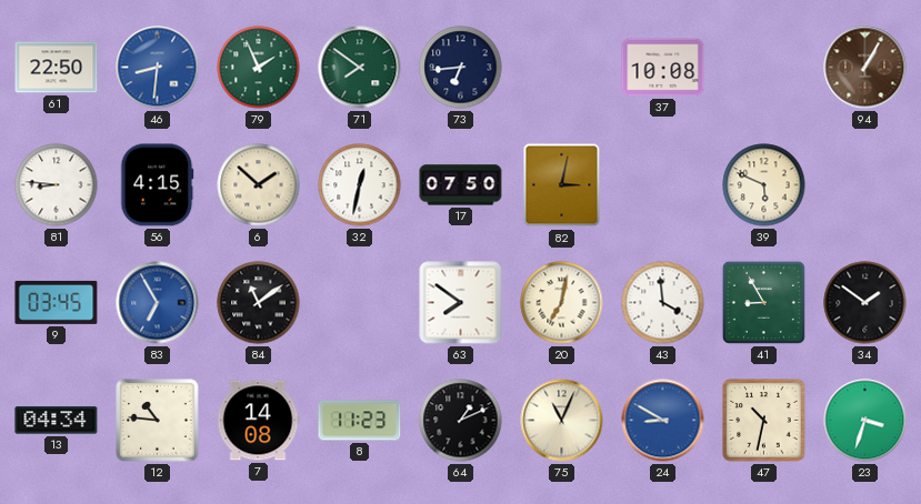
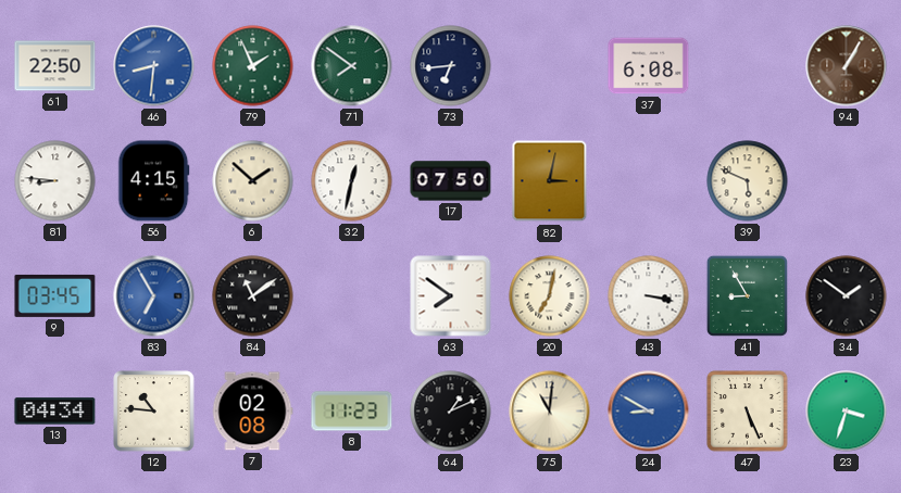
37: 10:08 -> 6:08 (649, 66)
43: 3:59 -> 3:17 (649, 296)
7: 14:08 -> 02:08 (252, 412)
75: 11:04 -> 11:01 (550, 412)
47: 10:32 -> 5:26 (748, 412)
